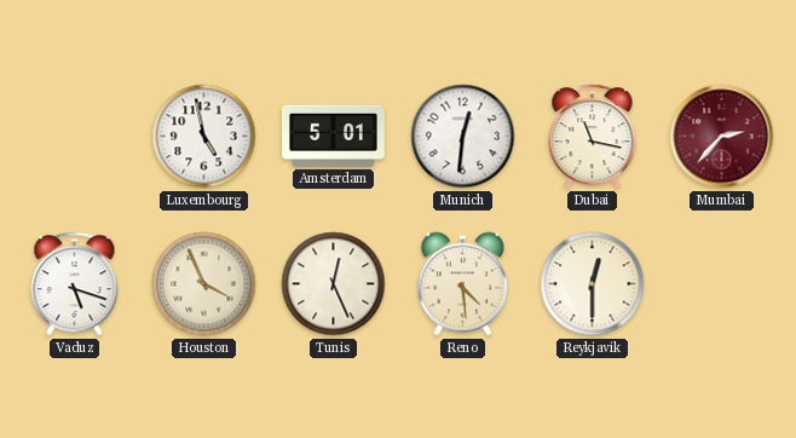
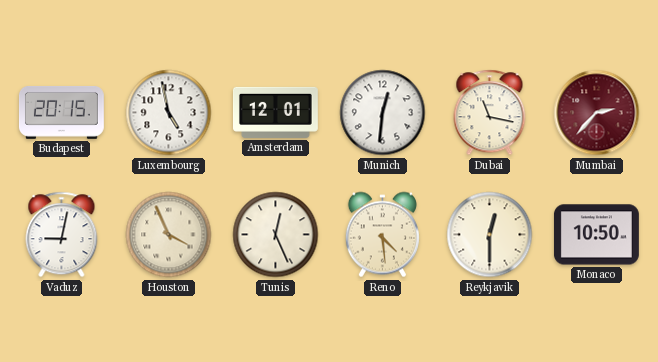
Budapest: none -> 20:15 (61, 113)
Amsterdam: 5:01 -> 12:01 (275, 112)
Vaduz: 5:18 -> 9:02 (62, 235)
Monaco: none -> 10:50 (596, 235)
